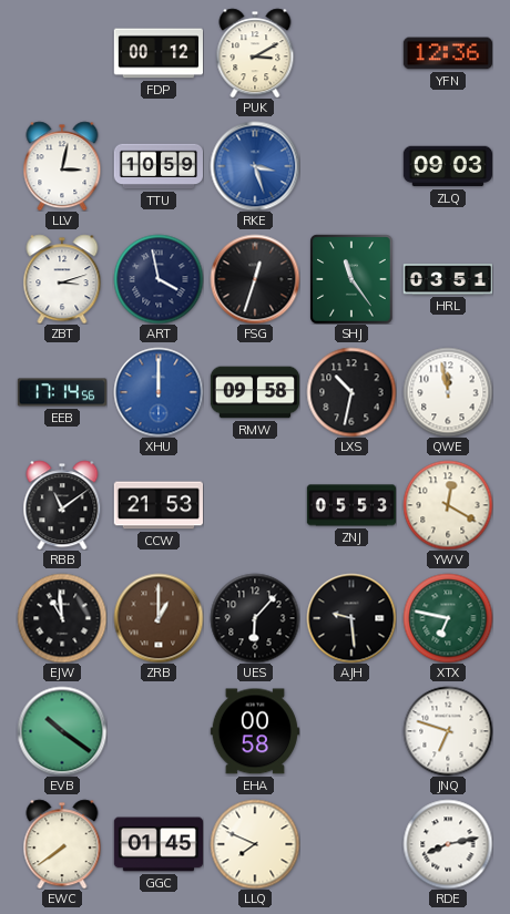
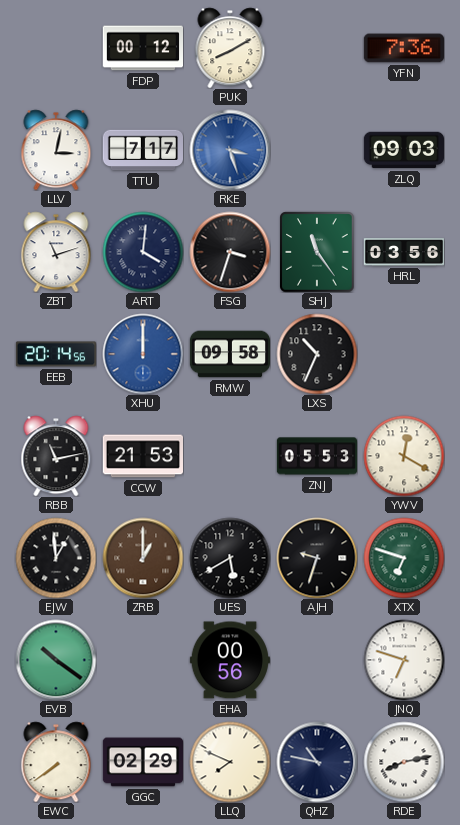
PUK: 3:10 -> 8:10 (230, 48)
YFN: 12:36 -> 7:36 (403, 48)
TTU: 10:59 -> 7:17 (142, 150)
ZBT: 3:12 -> 11:12 (56, 252)
ART: 3:58 -> 4:01 (143, 252)
FSG: 12:33 -> 3:33 (230, 252)
HRL: 03:51 -> 03:56 (404, 252)
EEB: 17:14 -> 20:14 (55, 354)
LXS: 10:32 -> 10:34 (317, 354)
QWE: 11:58 -> none (448, 392)
RBB: 11:09 -> 11:13 (56, 456)
EJW: 10:59 -> 12:59 (56, 558)
UES: 6:07 -> 5:40 (230, 558)
AJH: 9:29 -> 9:33 (317, 558)
XTX: 6:47 -> 6:48 (404, 558)
EHA: 00:58 -> 00:56 (230, 660)
GGC: 01:45 -> 02:29 (142, 762)
QHZ: none -> 10:47 (317, 762)
